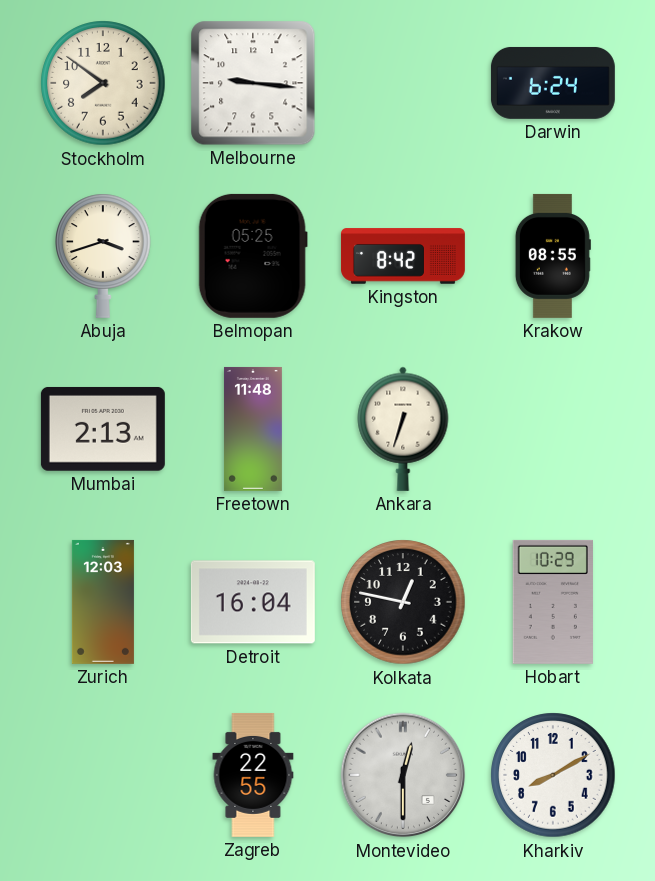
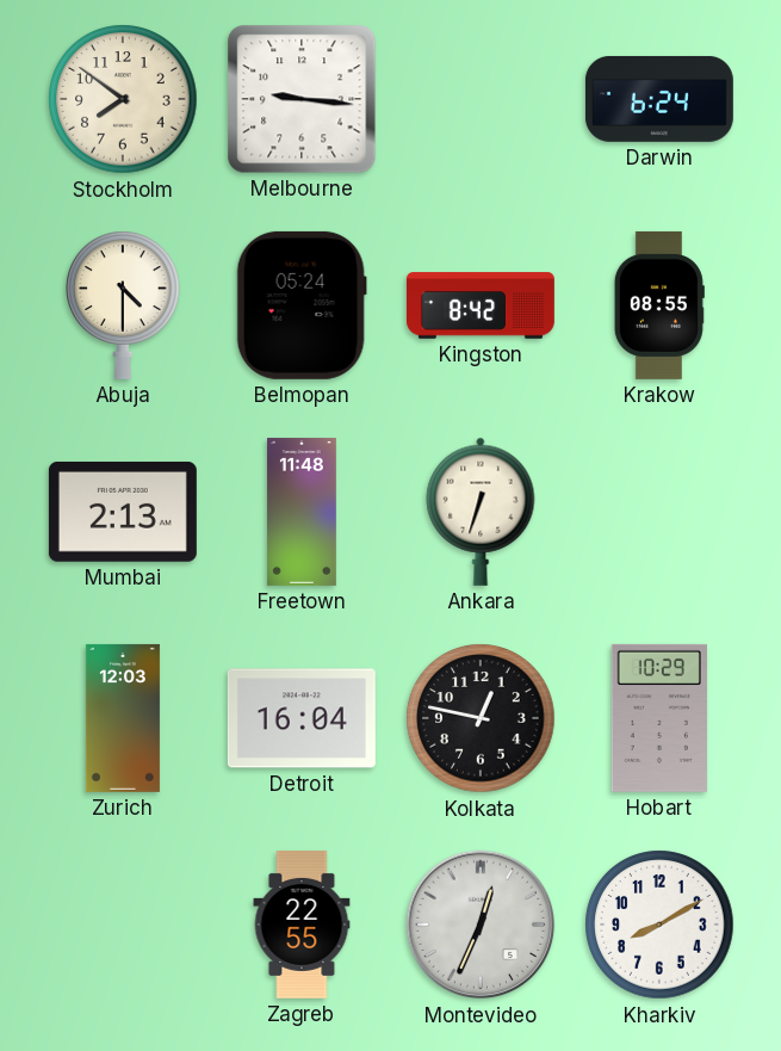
Abuja: 3:42 -> 4:30 (123, 305)
Belmopan: 05:25 -> 05:24 (302, 305)
Montevideo: 12:30 -> 12:34 (481, 925)
